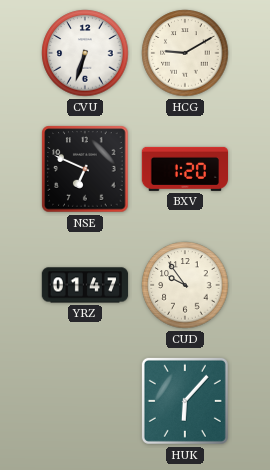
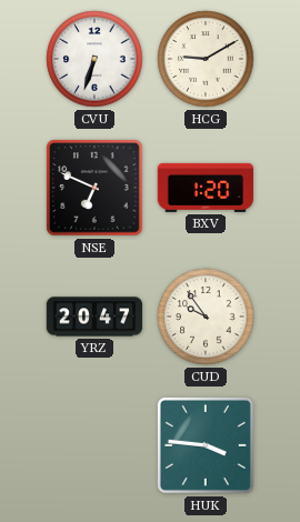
YRZ: 01:47 -> 20:47 (94, 317)
HUK: 6:07 -> 3:46 (206, 445)
